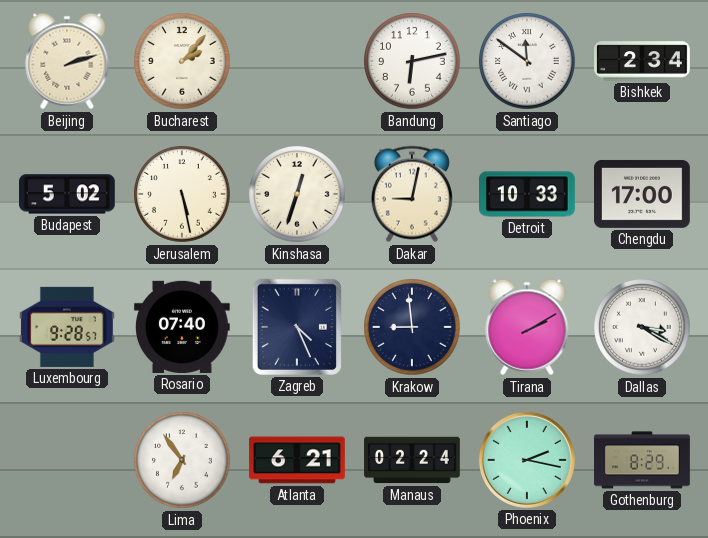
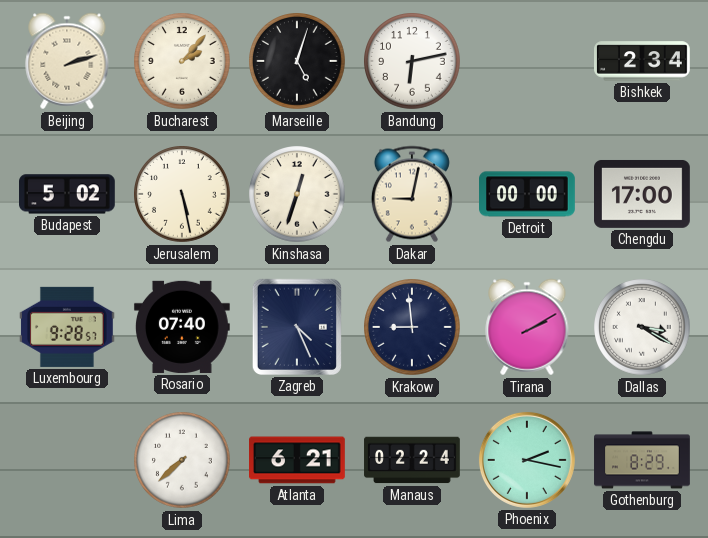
Marseille: none -> 5:03 (298, 62)
Santiago: 11:51 -> none (528, 62)
Detroit: 10:33 -> 00:00 (528, 194)
Lima: 6:54 -> 7:38 (183, 461)
